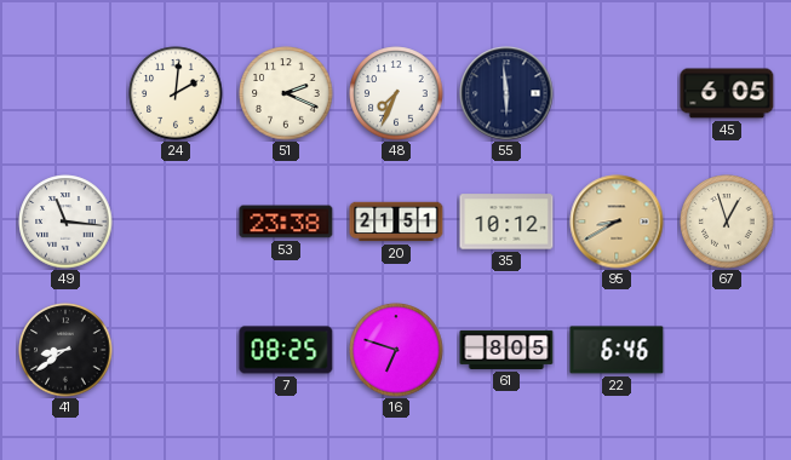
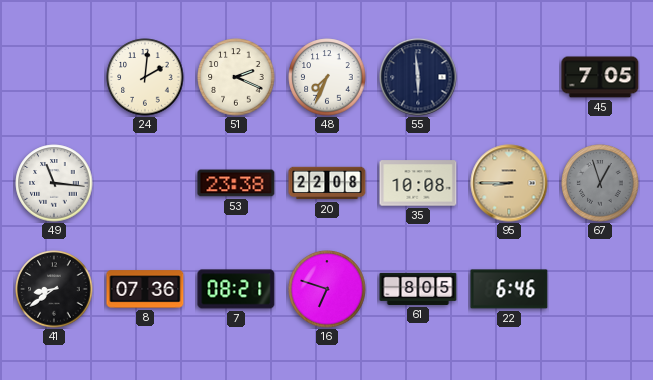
45: 6:05 -> 7:05 (600, 77)
20: 21:51 -> 22:08 (327, 183)
35: 10:12 -> 10:08 (418, 183)
95: 8:40 -> 8:45 (509, 183)
67 dial: cream -> grey (600, 183)
8: none -> 07:36 (145, 289)
7: 08:25 -> 08:21 (236, 289)
